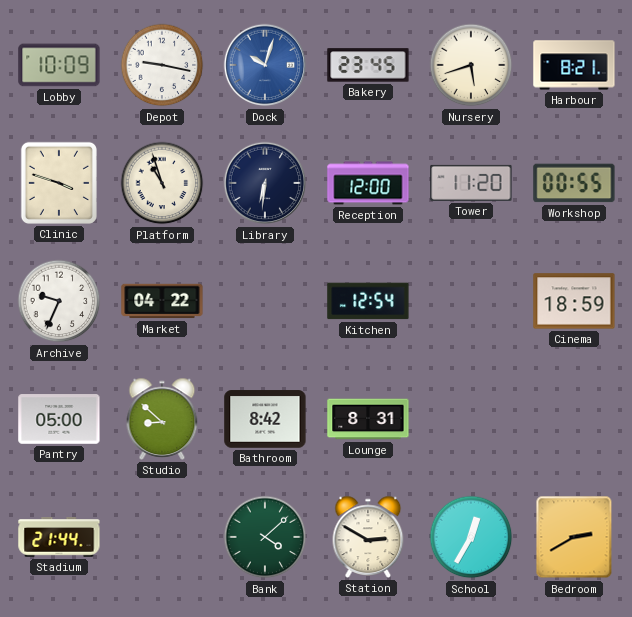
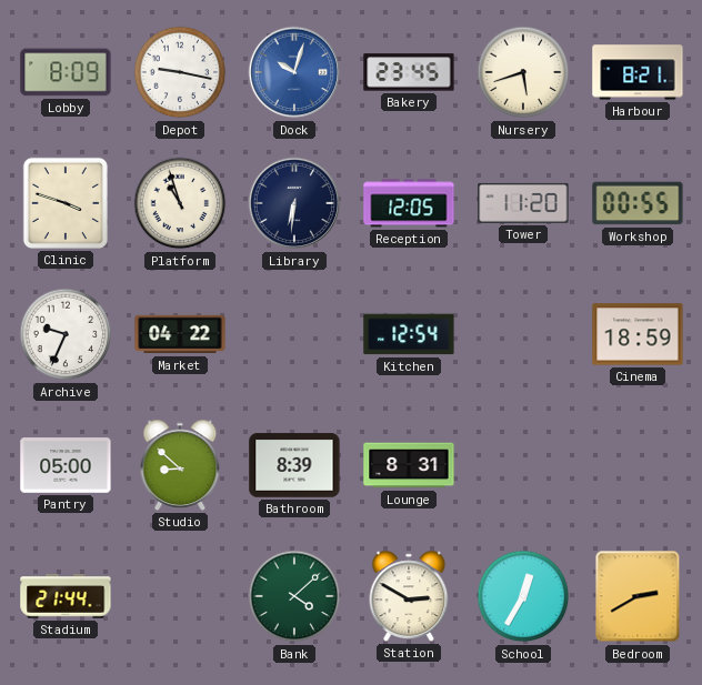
Lobby: 10:09 -> 8:09 (66, 72)
Reception: 12:00 -> 12:05 (409, 203)
Bathroom: 8:42 -> 8:39 (294, 465)
